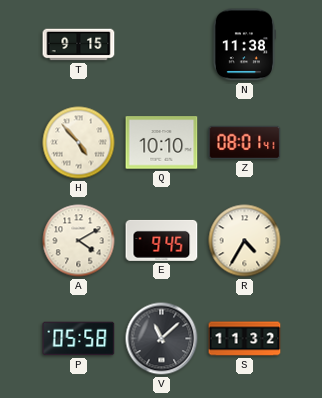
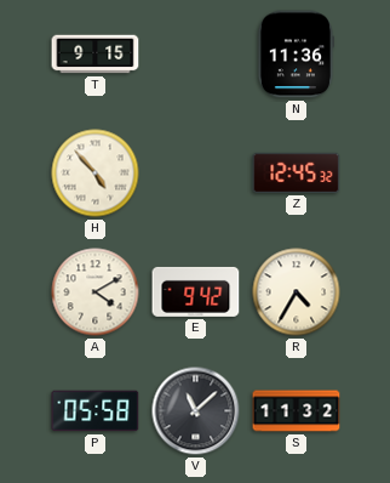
N: 11:38 -> 11:36 (296, 55)
Q: 10:10 -> none (162, 143)
Z: 08:01 -> 12:45 (297, 172)
E: 9:45 -> 9:42 (196, 291)
